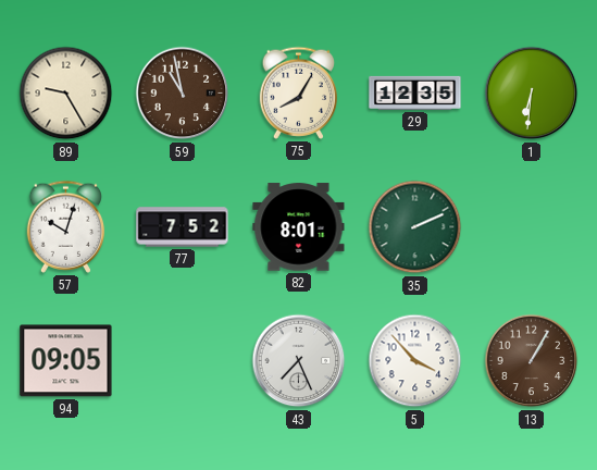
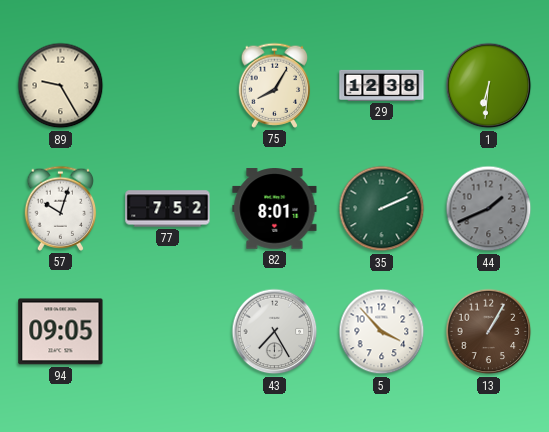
59: 10:58 -> none (183, 94)
29: 12:35 -> 12:38 (382, 85)
44: none -> 1:41 (489, 209)
43: 7:26 -> 7:25 (275, 332)
